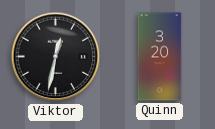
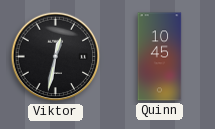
Quinn: 3:20 -> 10:45 (160, 57)
